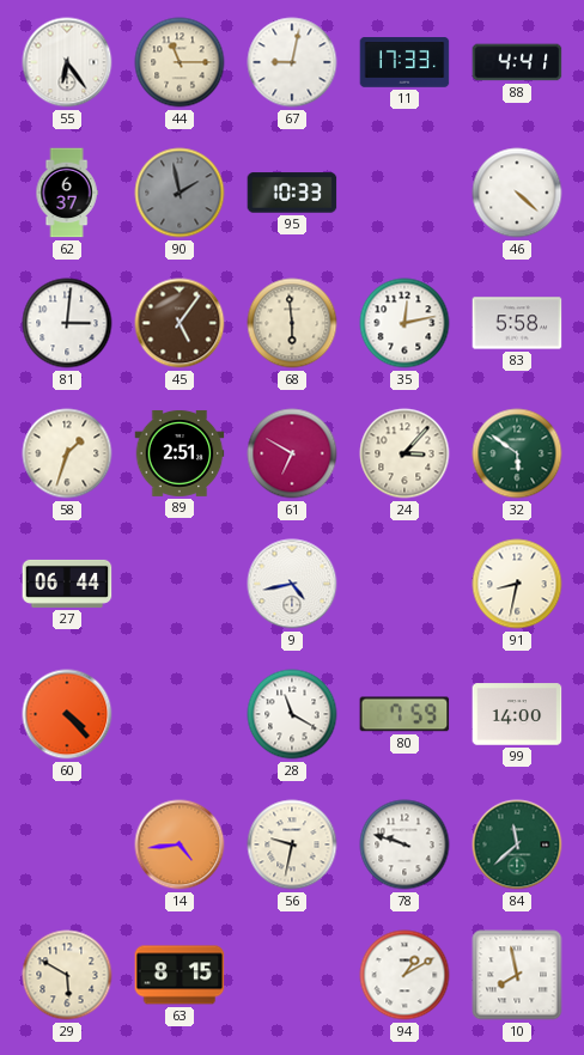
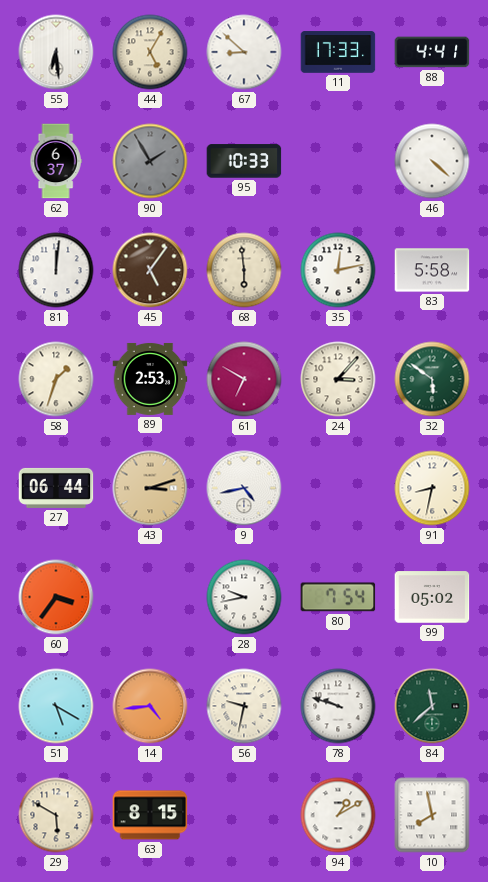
55: 6:24 -> 6:29 (56, 52)
44: 11:15 -> 5:05 (150, 52)
67: 9:02 -> 8:52 (244, 52)
90: 1:58 -> 1:55 (150, 161)
81: 3:01 -> 12:01 (56, 270)
89: 2:51 -> 2:53 (150, 379)
43: none -> 3:12 (150, 488)
60: 4:23 -> 3:36 (56, 597)
28: 11:20 -> 9:43 (244, 597)
80: 7:59 -> 7:54 (338, 597)
99: 14:00 -> 05:02 (432, 597)
51: none -> 5:20 (56, 706)
